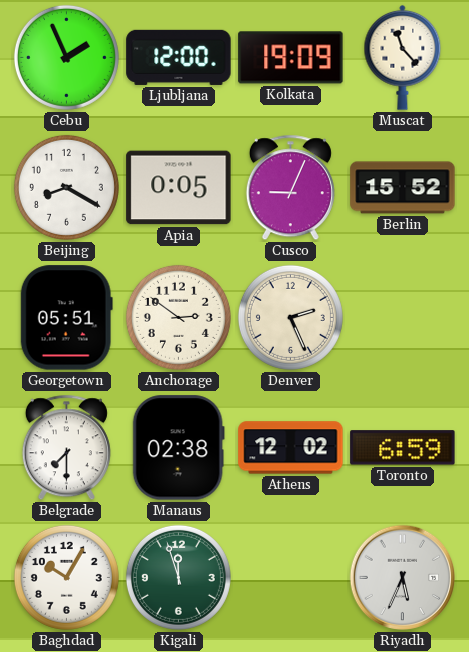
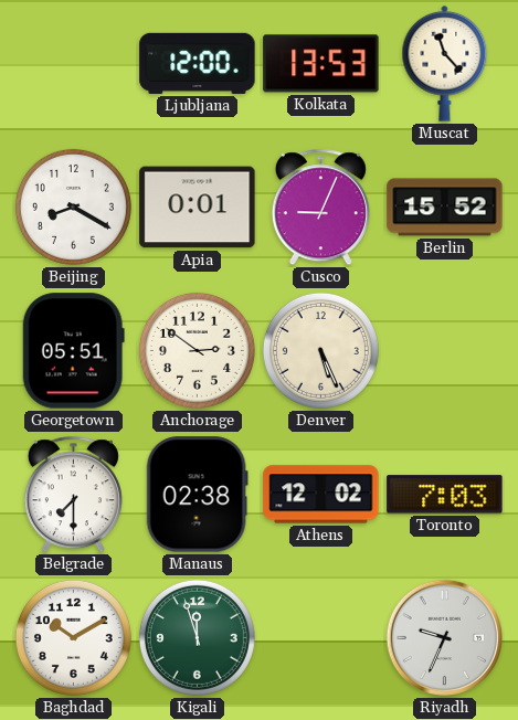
Cebu: 1:56 -> none (66, 57)
Kolkata: 19:09 -> 13:53 (321, 64)
Apia: 0:05 -> 0:01 (198, 208)
Denver: 2:26 -> 5:26 (320, 350)
Toronto: 6:59 -> 7:03 (445, 495)
Baghdad: 10:05 -> 10:10 (73, 637)
Riyadh: 5:34 -> 9:34 (445, 638)
